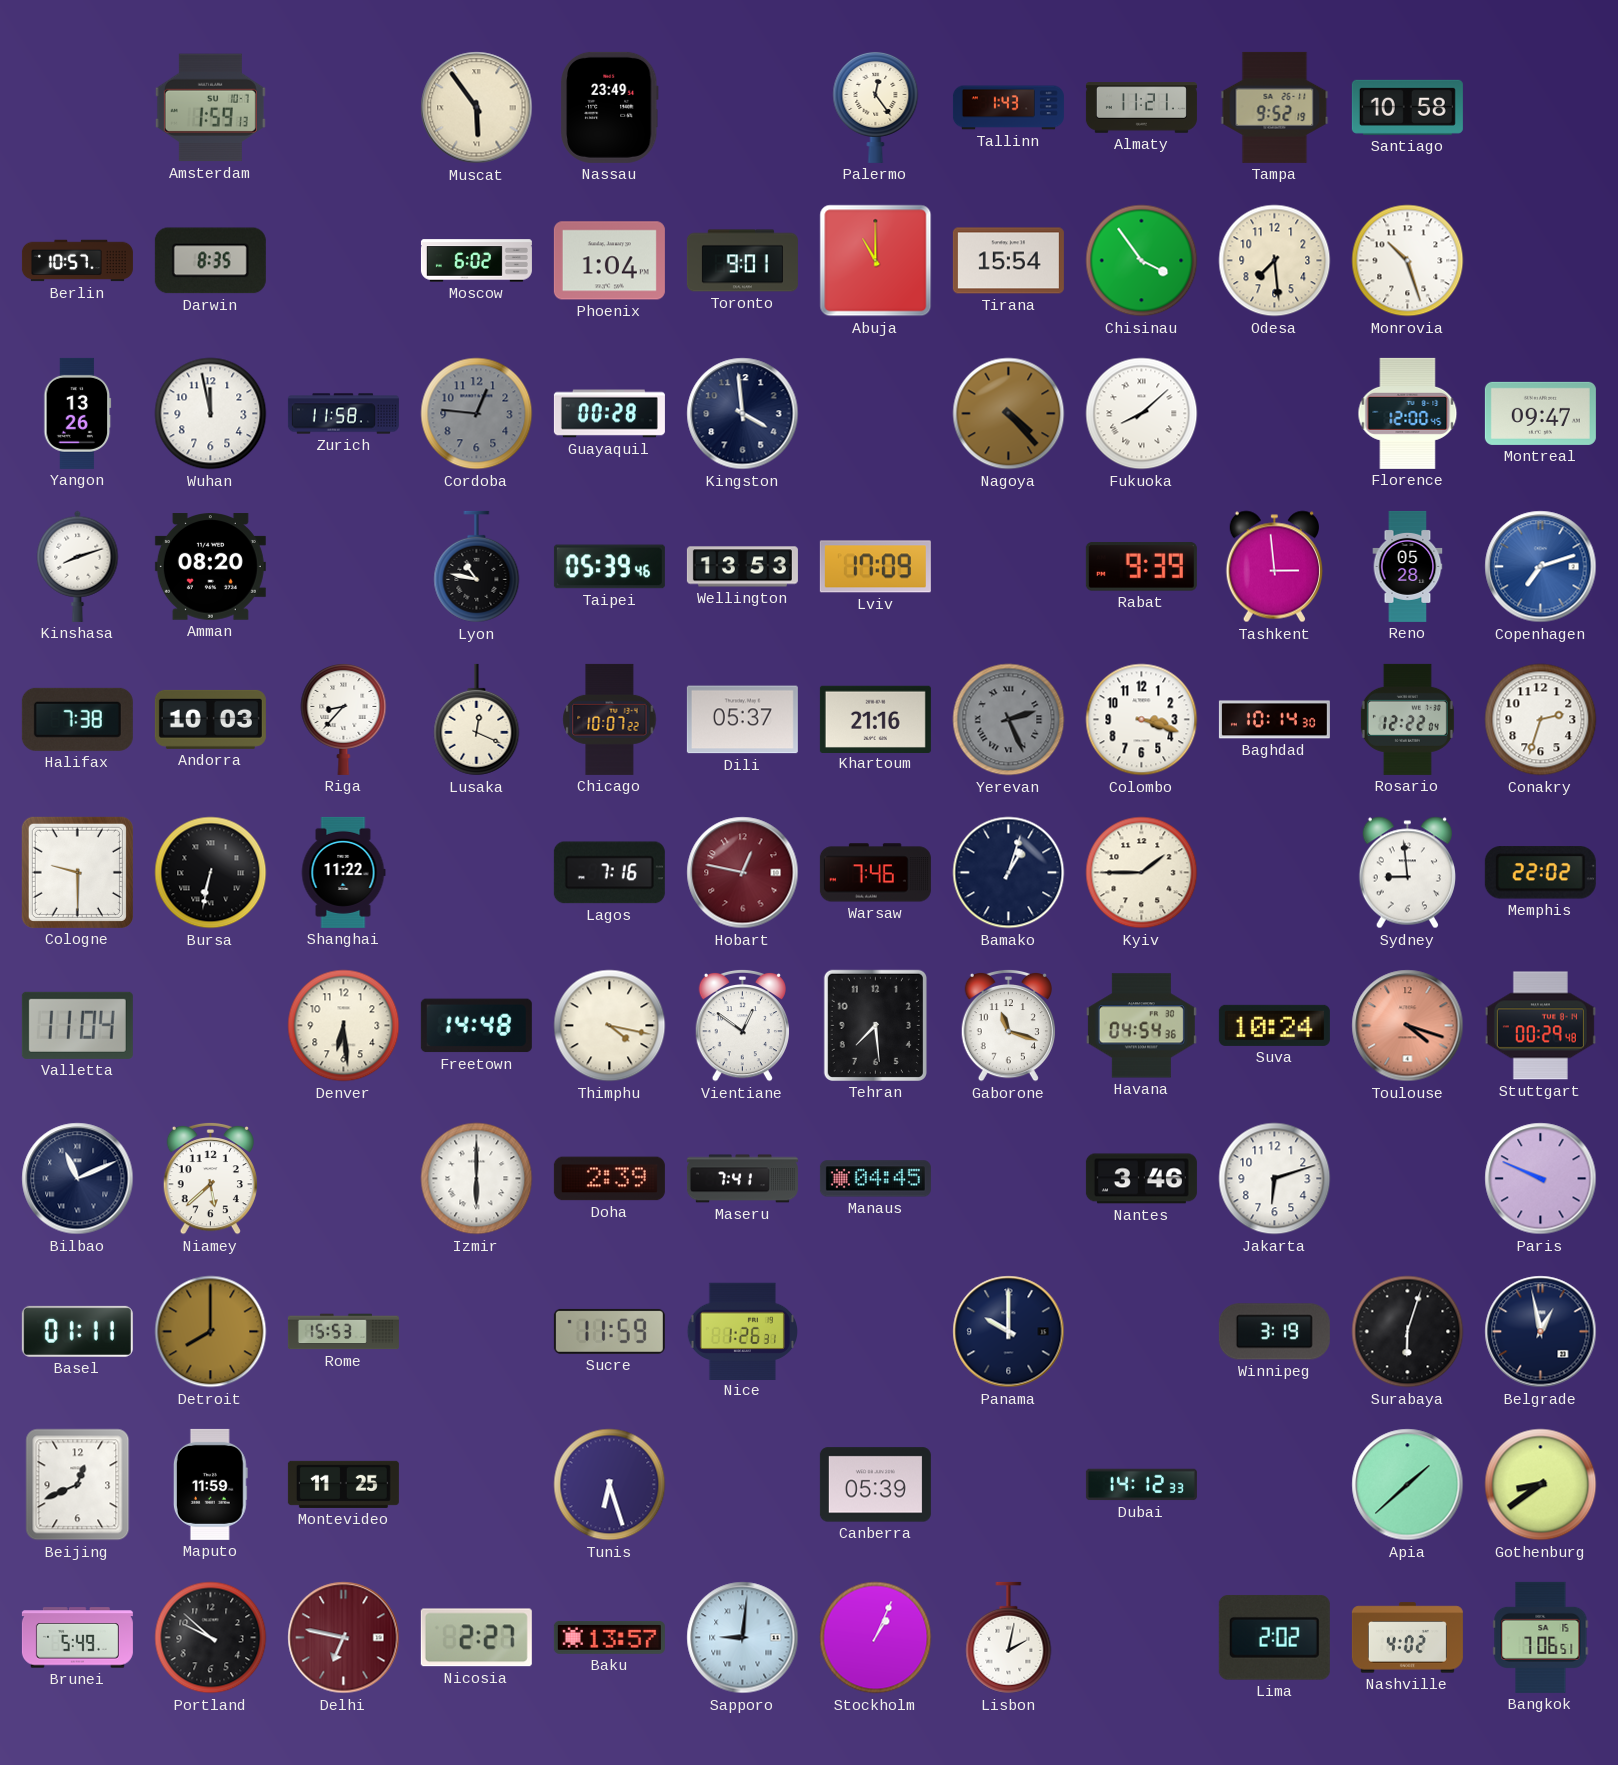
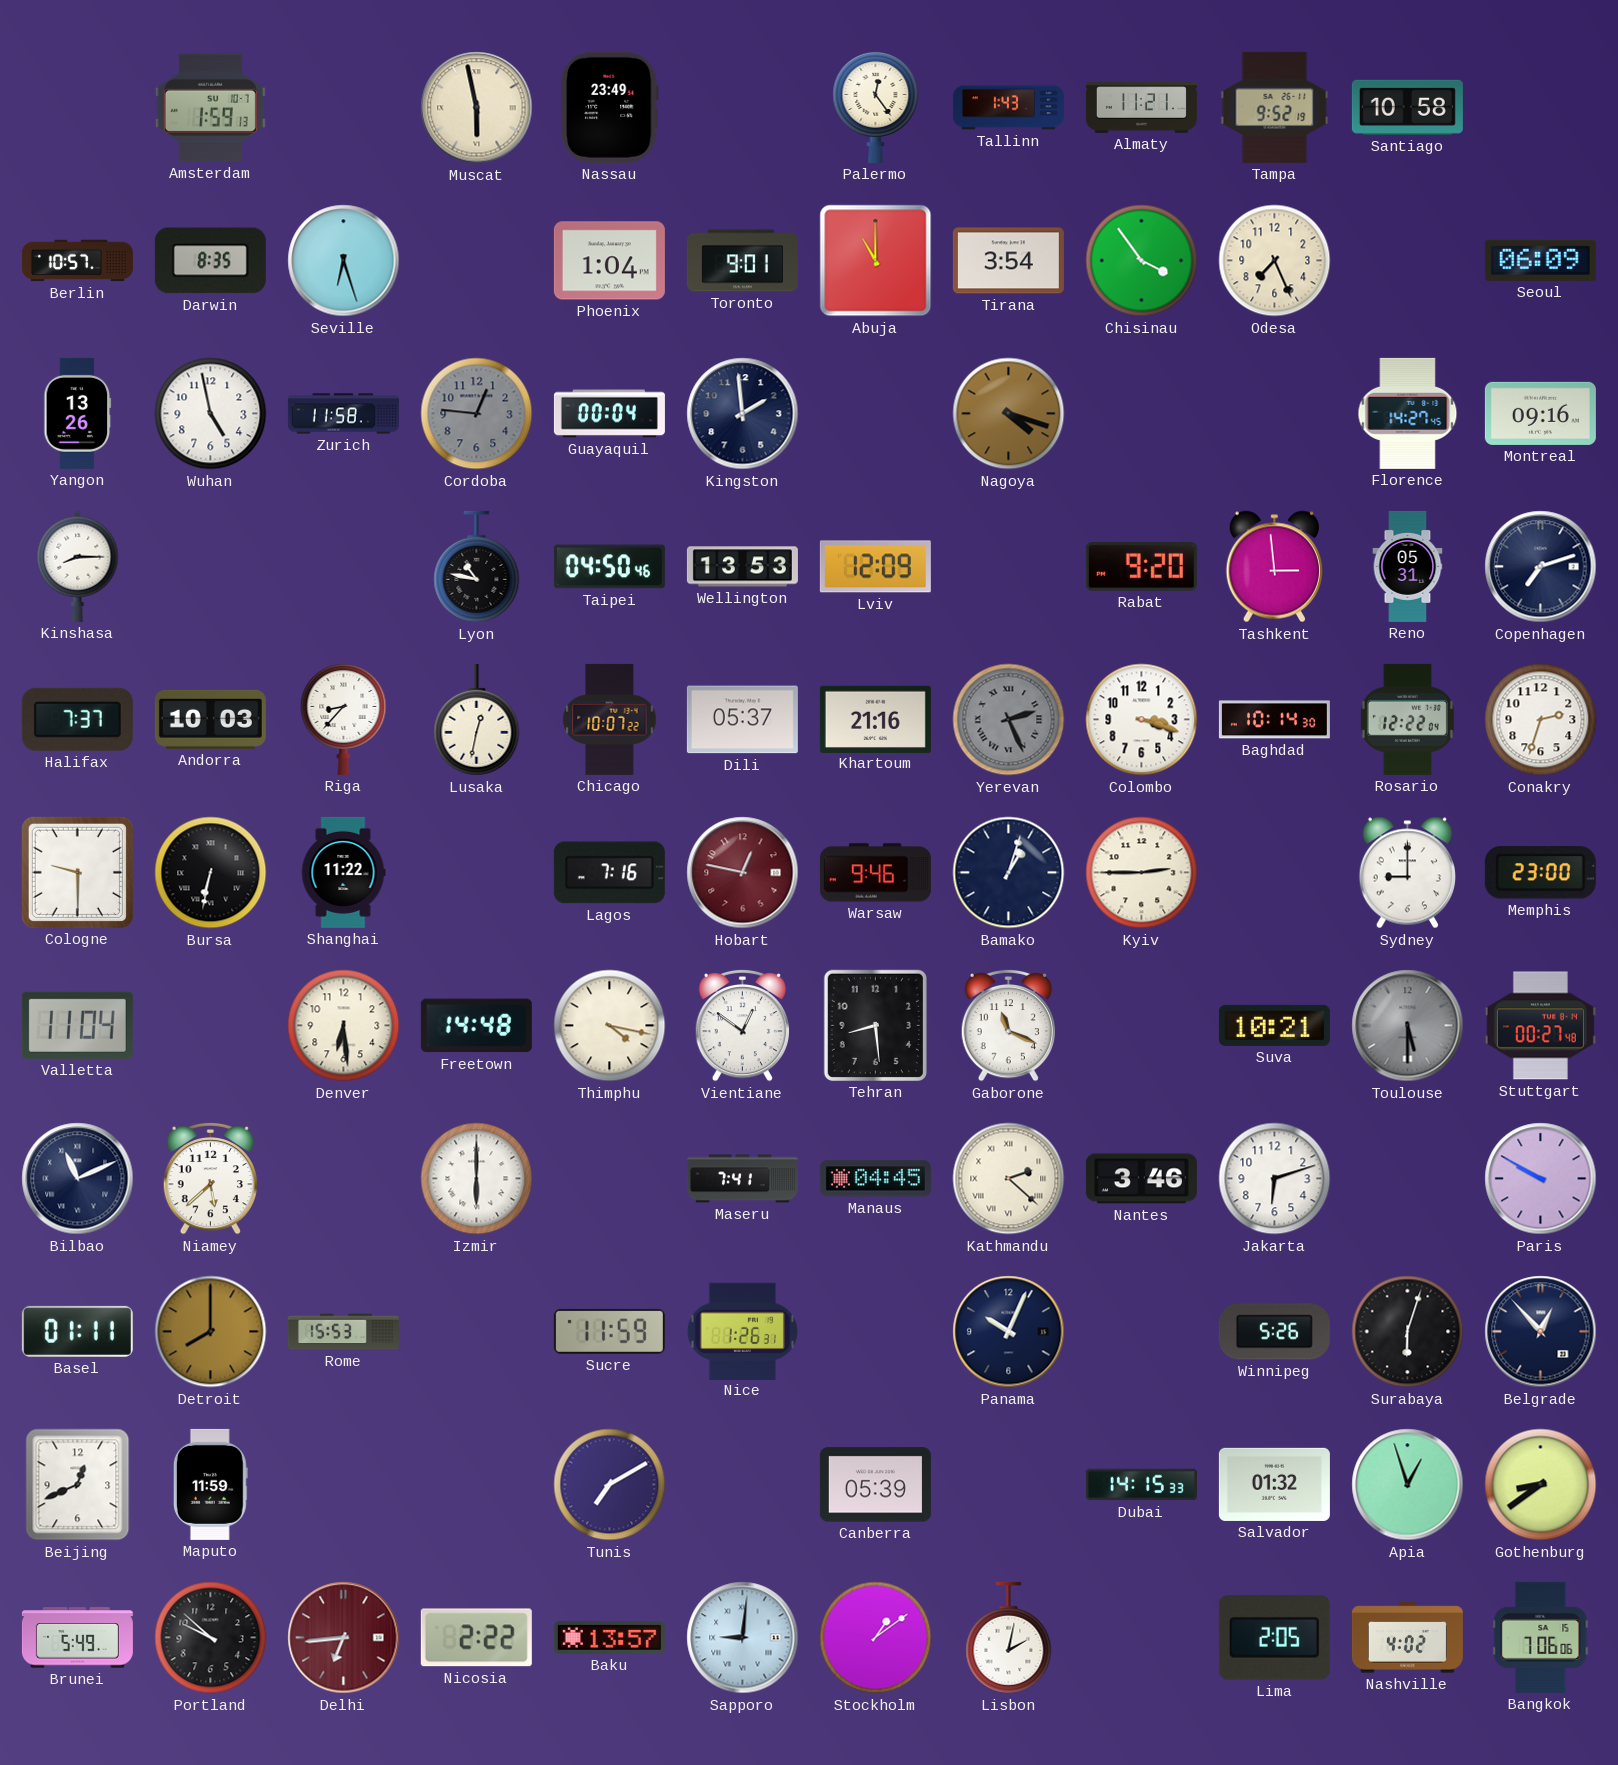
Muscat: 5:54 -> 5:58 (477, 108)
Seville: none -> 6:27 (344, 261)
Moscow: 6:02 -> none (476, 261)
Tirana: 15:54 -> 3:54 (1008, 261)
Odesa: 7:29 -> 7:26 (1275, 261)
Monrovia: 10:27 -> none (1408, 261)
Seoul: none -> 06:09 (1540, 260)
Wuhan: 11:58 -> 4:58 (211, 414)
Guayaquil: 00:28 -> 00:04 (609, 414)
Kingston: 3:59 -> 1:59 (743, 414)
Nagoya: 4:23 -> 4:18 (1009, 414)
Fukuoka: 8:08 -> none (1142, 414)
Florence: 12:00 -> 14:27 (1408, 413)
Montreal: 09:47 -> 09:16 (1540, 413)
Kinshasa: 8:12 -> 8:15 (78, 566)
Amman: 08:20 -> none (210, 567)
Taipei: 05:39 -> 04:50 (609, 567)
Lviv: 17:09 -> 12:09 (875, 567)
Rabat: 9:39 -> 9:20 (1141, 567)
Reno: 05:28 -> 05:31 (1408, 566)
Copenhagen dial: blue -> navy (1541, 567)
Halifax: 7:38 -> 7:37 (77, 719)
Lusaka: 12:19 -> 12:32 (477, 720)
Warsaw: 7:46 -> 9:46 (875, 873)
Kyiv: 1:45 -> 2:45 (1142, 873)
Sydney: 8:59 -> 9:00 (1407, 873)
Memphis: 22:02 -> 23:00 (1540, 873)
Tehran: 7:29 -> 8:29 (875, 1025)
Gaborone: 11:18 -> 11:19 (1008, 1025)
Havana: 04:54 -> none (1141, 1026)
Suva: 10:24 -> 10:21 (1274, 1025)
Toulouse: 4:18 -> 5:30 (1408, 1026)
Toulouse dial: salmon -> grey (1408, 1026)
Stuttgart: 00:29 -> 00:27 (1540, 1026)
Doha: 2:39 -> none (609, 1179)
Kathmandu: none -> 2:22 (1009, 1179)
Paris: 9:49 -> 9:50 (1541, 1179)
Panama: 10:00 -> 10:04 (1009, 1332)
Winnipeg: 3:19 -> 5:26 (1274, 1332)
Belgrade: 12:58 -> 12:53 (1541, 1332)
Montevideo: 11:25 -> none (343, 1484)
Tunis: 6:27 -> 7:10 (610, 1485)
Dubai: 14:12 -> 14:15 (1141, 1485)
Salvador: none -> 01:32 (1274, 1484)
Apia: 1:38 -> 12:57 (1408, 1485)
Delhi: 6:47 -> 6:44 (344, 1638)
Nicosia: 2:27 -> 2:22 (476, 1638)
Stockholm: 1:04 -> 1:09 (876, 1638)
Lima: 2:02 -> 2:05 (1274, 1637)
Bangkok: 7:06:51 -> 7:06:06 (1541, 1637)
